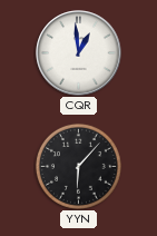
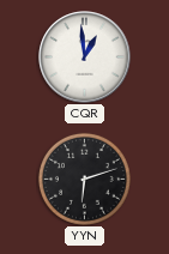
YYN: 6:07 -> 6:12 (84, 179)
